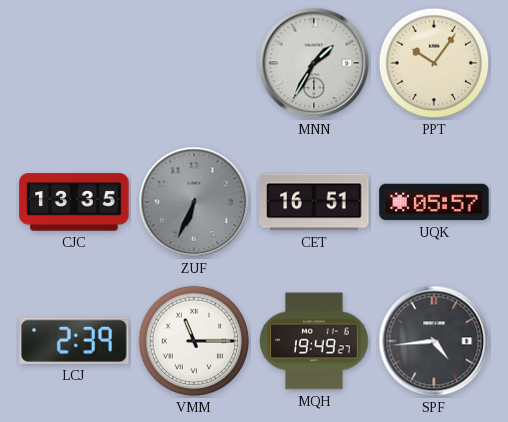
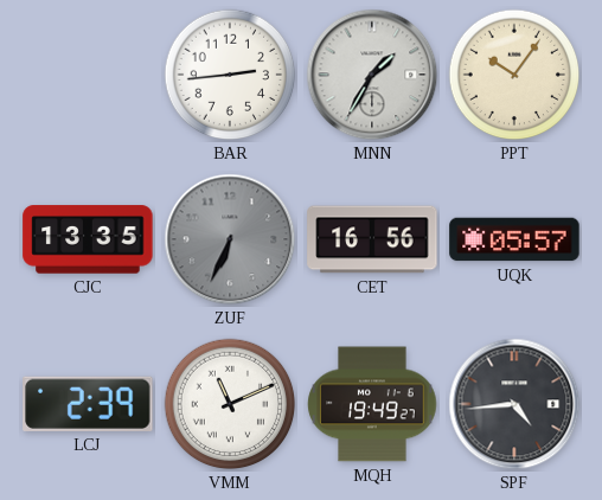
BAR: none -> 2:44 (230, 75)
CET: 16:51 -> 16:56 (372, 239)
VMM: 11:15 -> 11:11 (230, 404)
